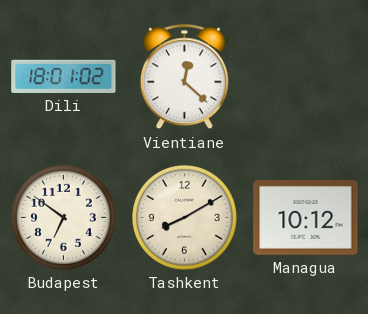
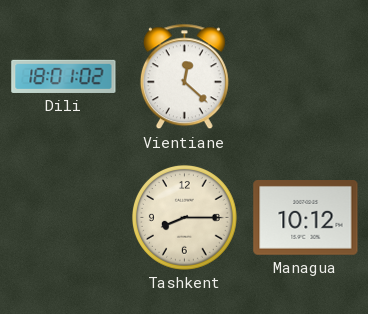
Budapest: 6:51 -> none (63, 217)
Tashkent: 8:10 -> 8:15 (184, 217)
